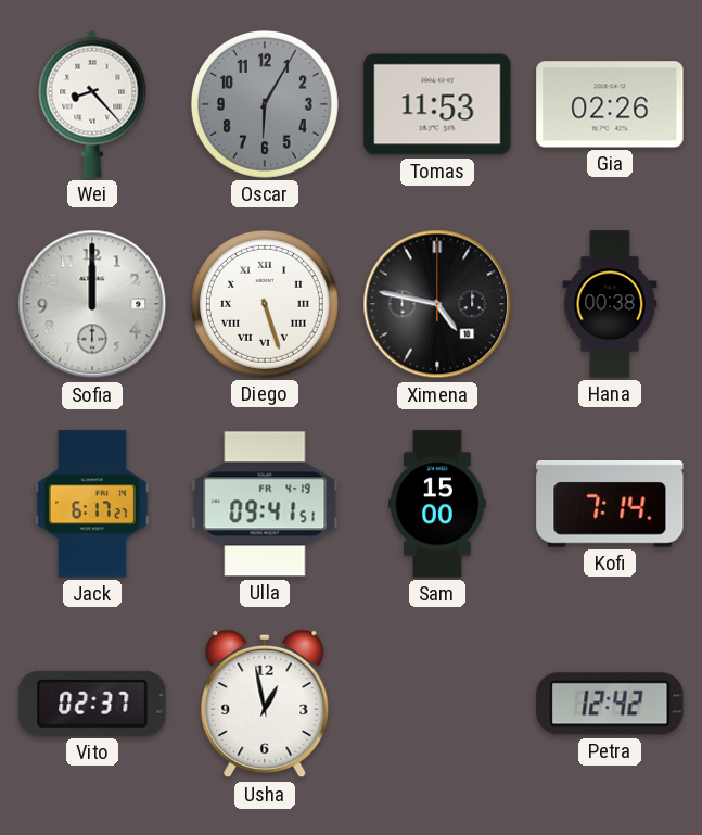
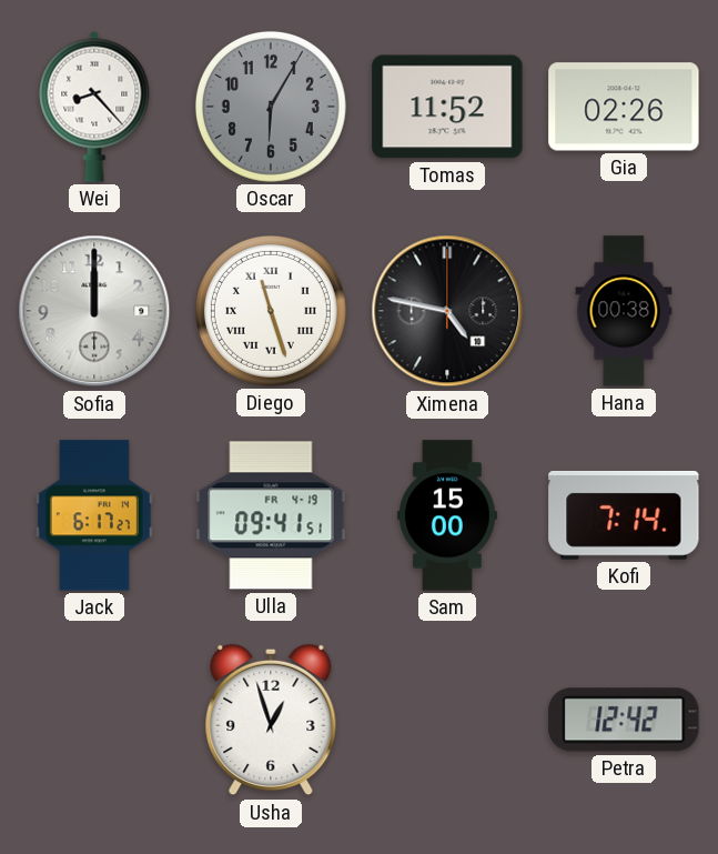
Tomas: 11:53 -> 11:52 (447, 107)
Diego: 5:27 -> 11:27 (271, 311)
Vito: 02:37 -> none (92, 704)
Usha: 12:58 -> 12:57 (271, 720)
